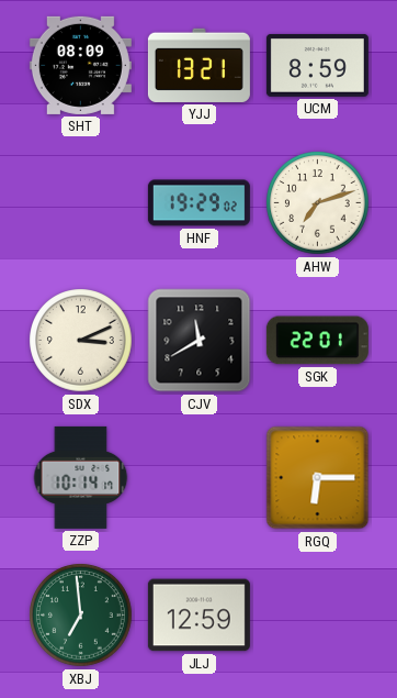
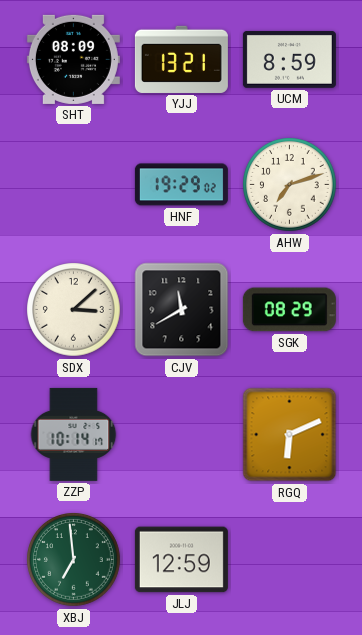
SDX: 3:11 -> 3:08 (74, 310)
SGK: 22:01 -> 08:29 (289, 310)
RGQ: 6:15 -> 6:11 (290, 435)
